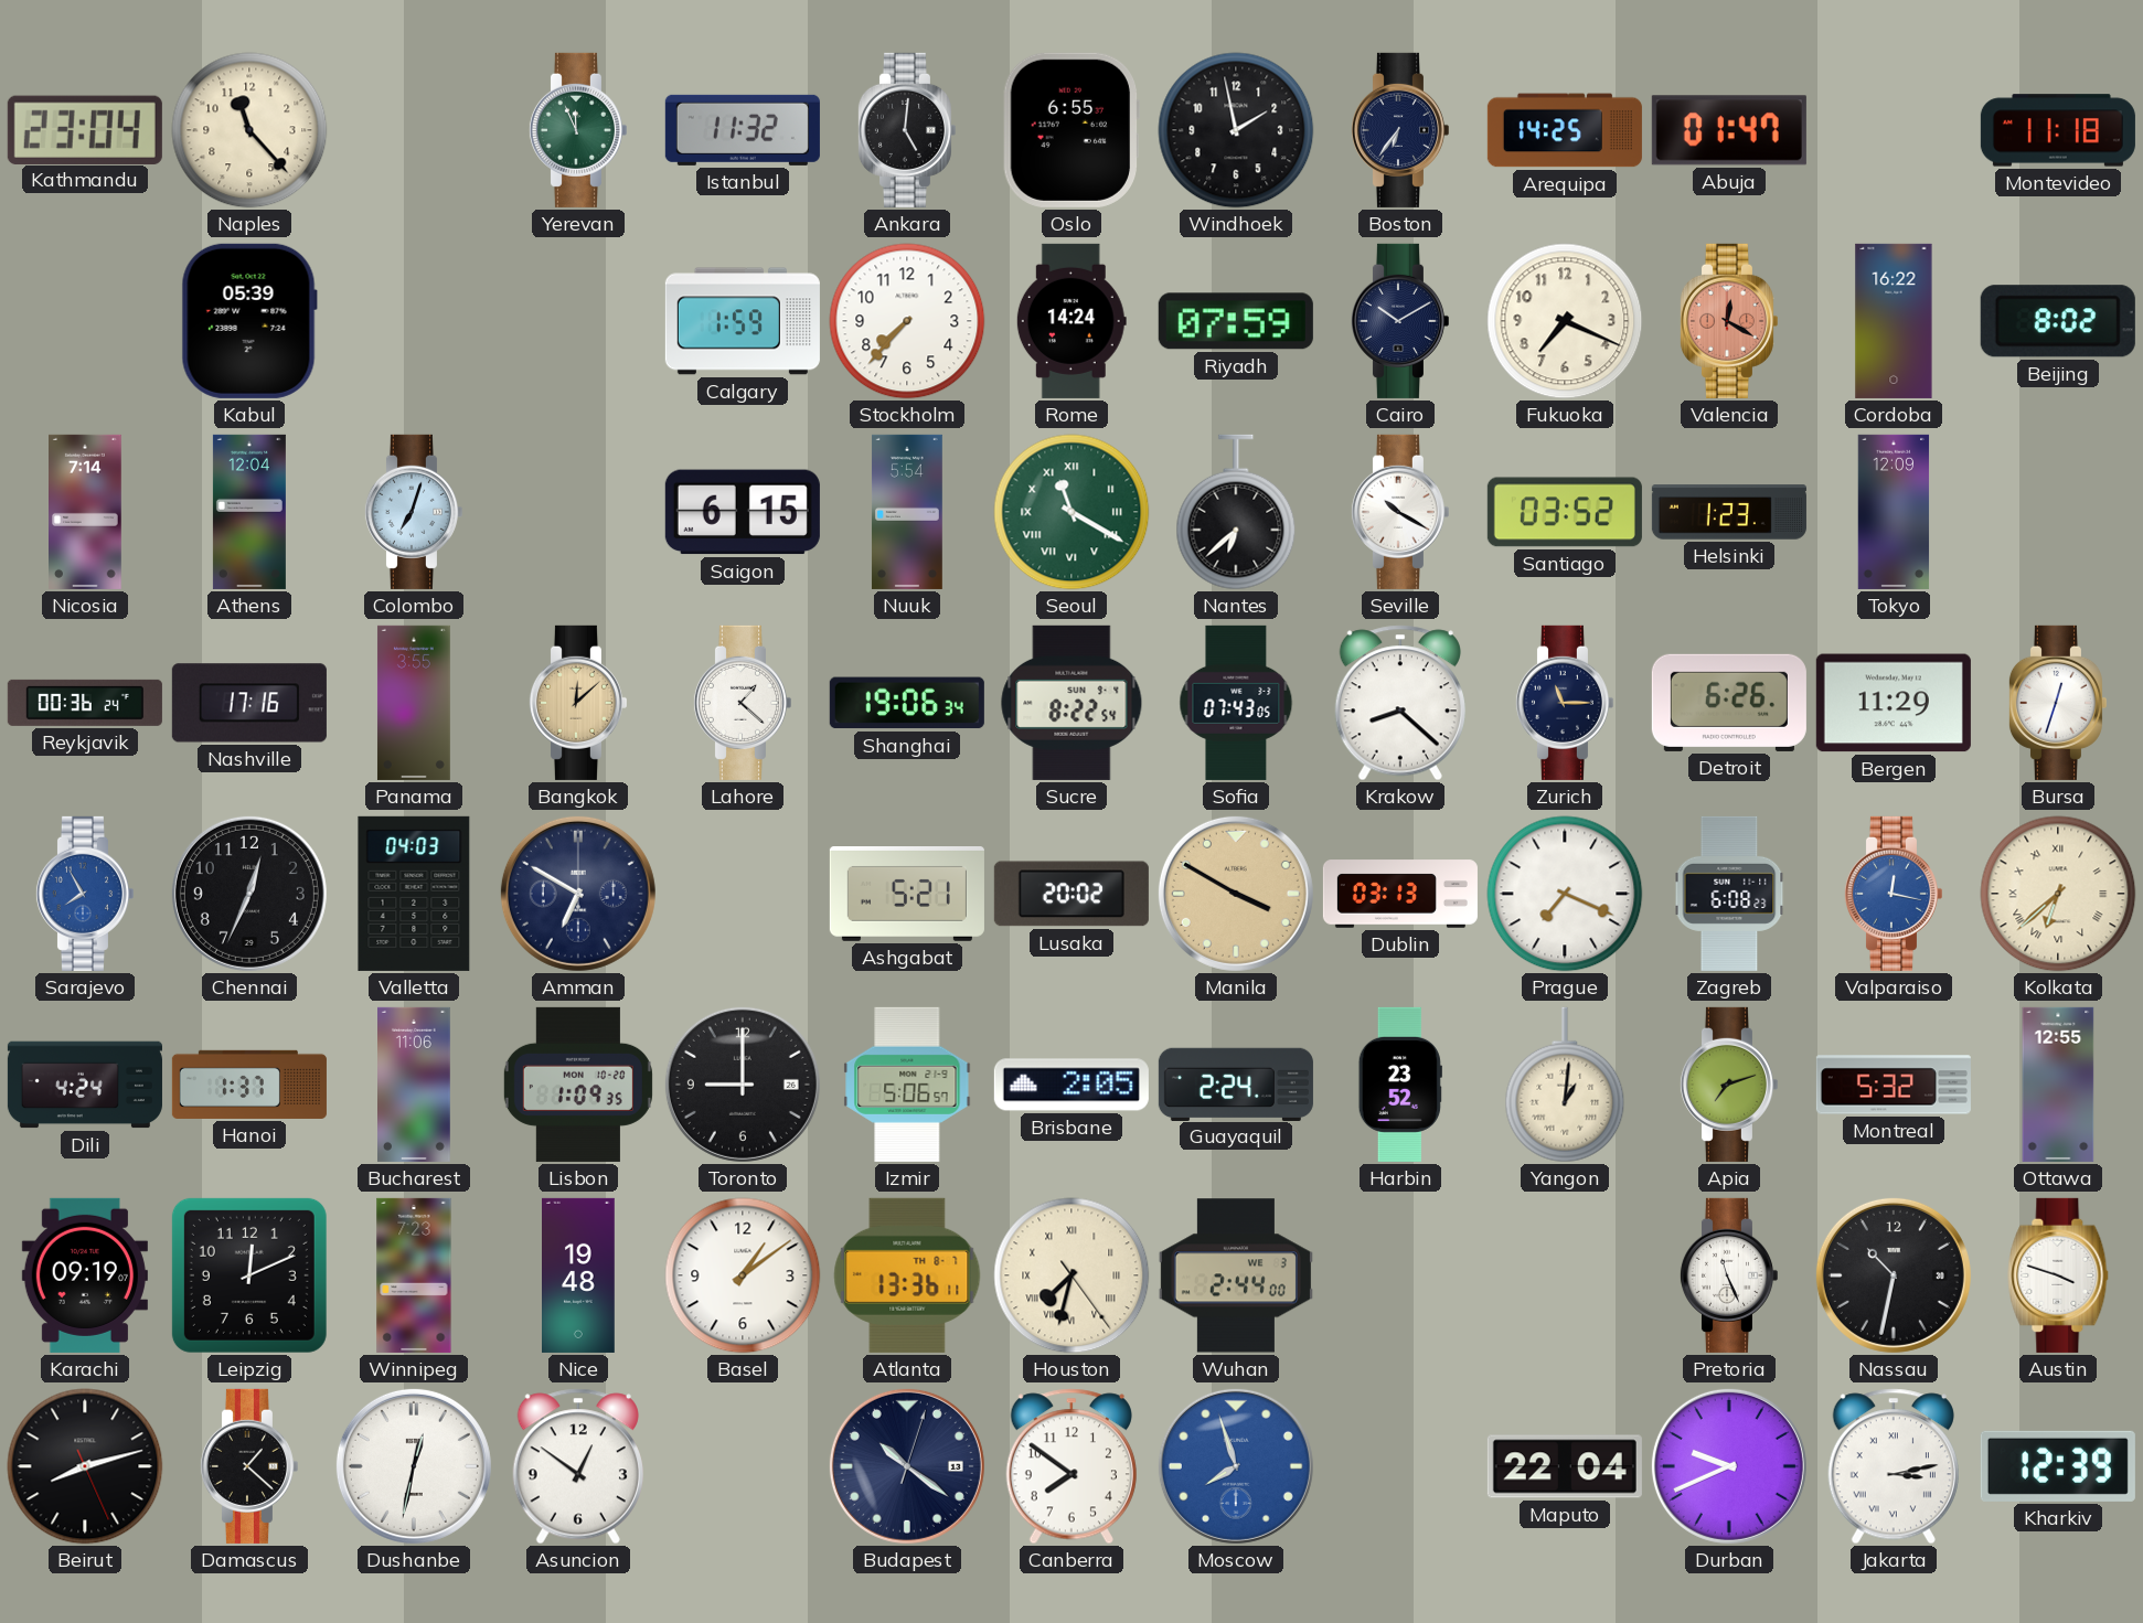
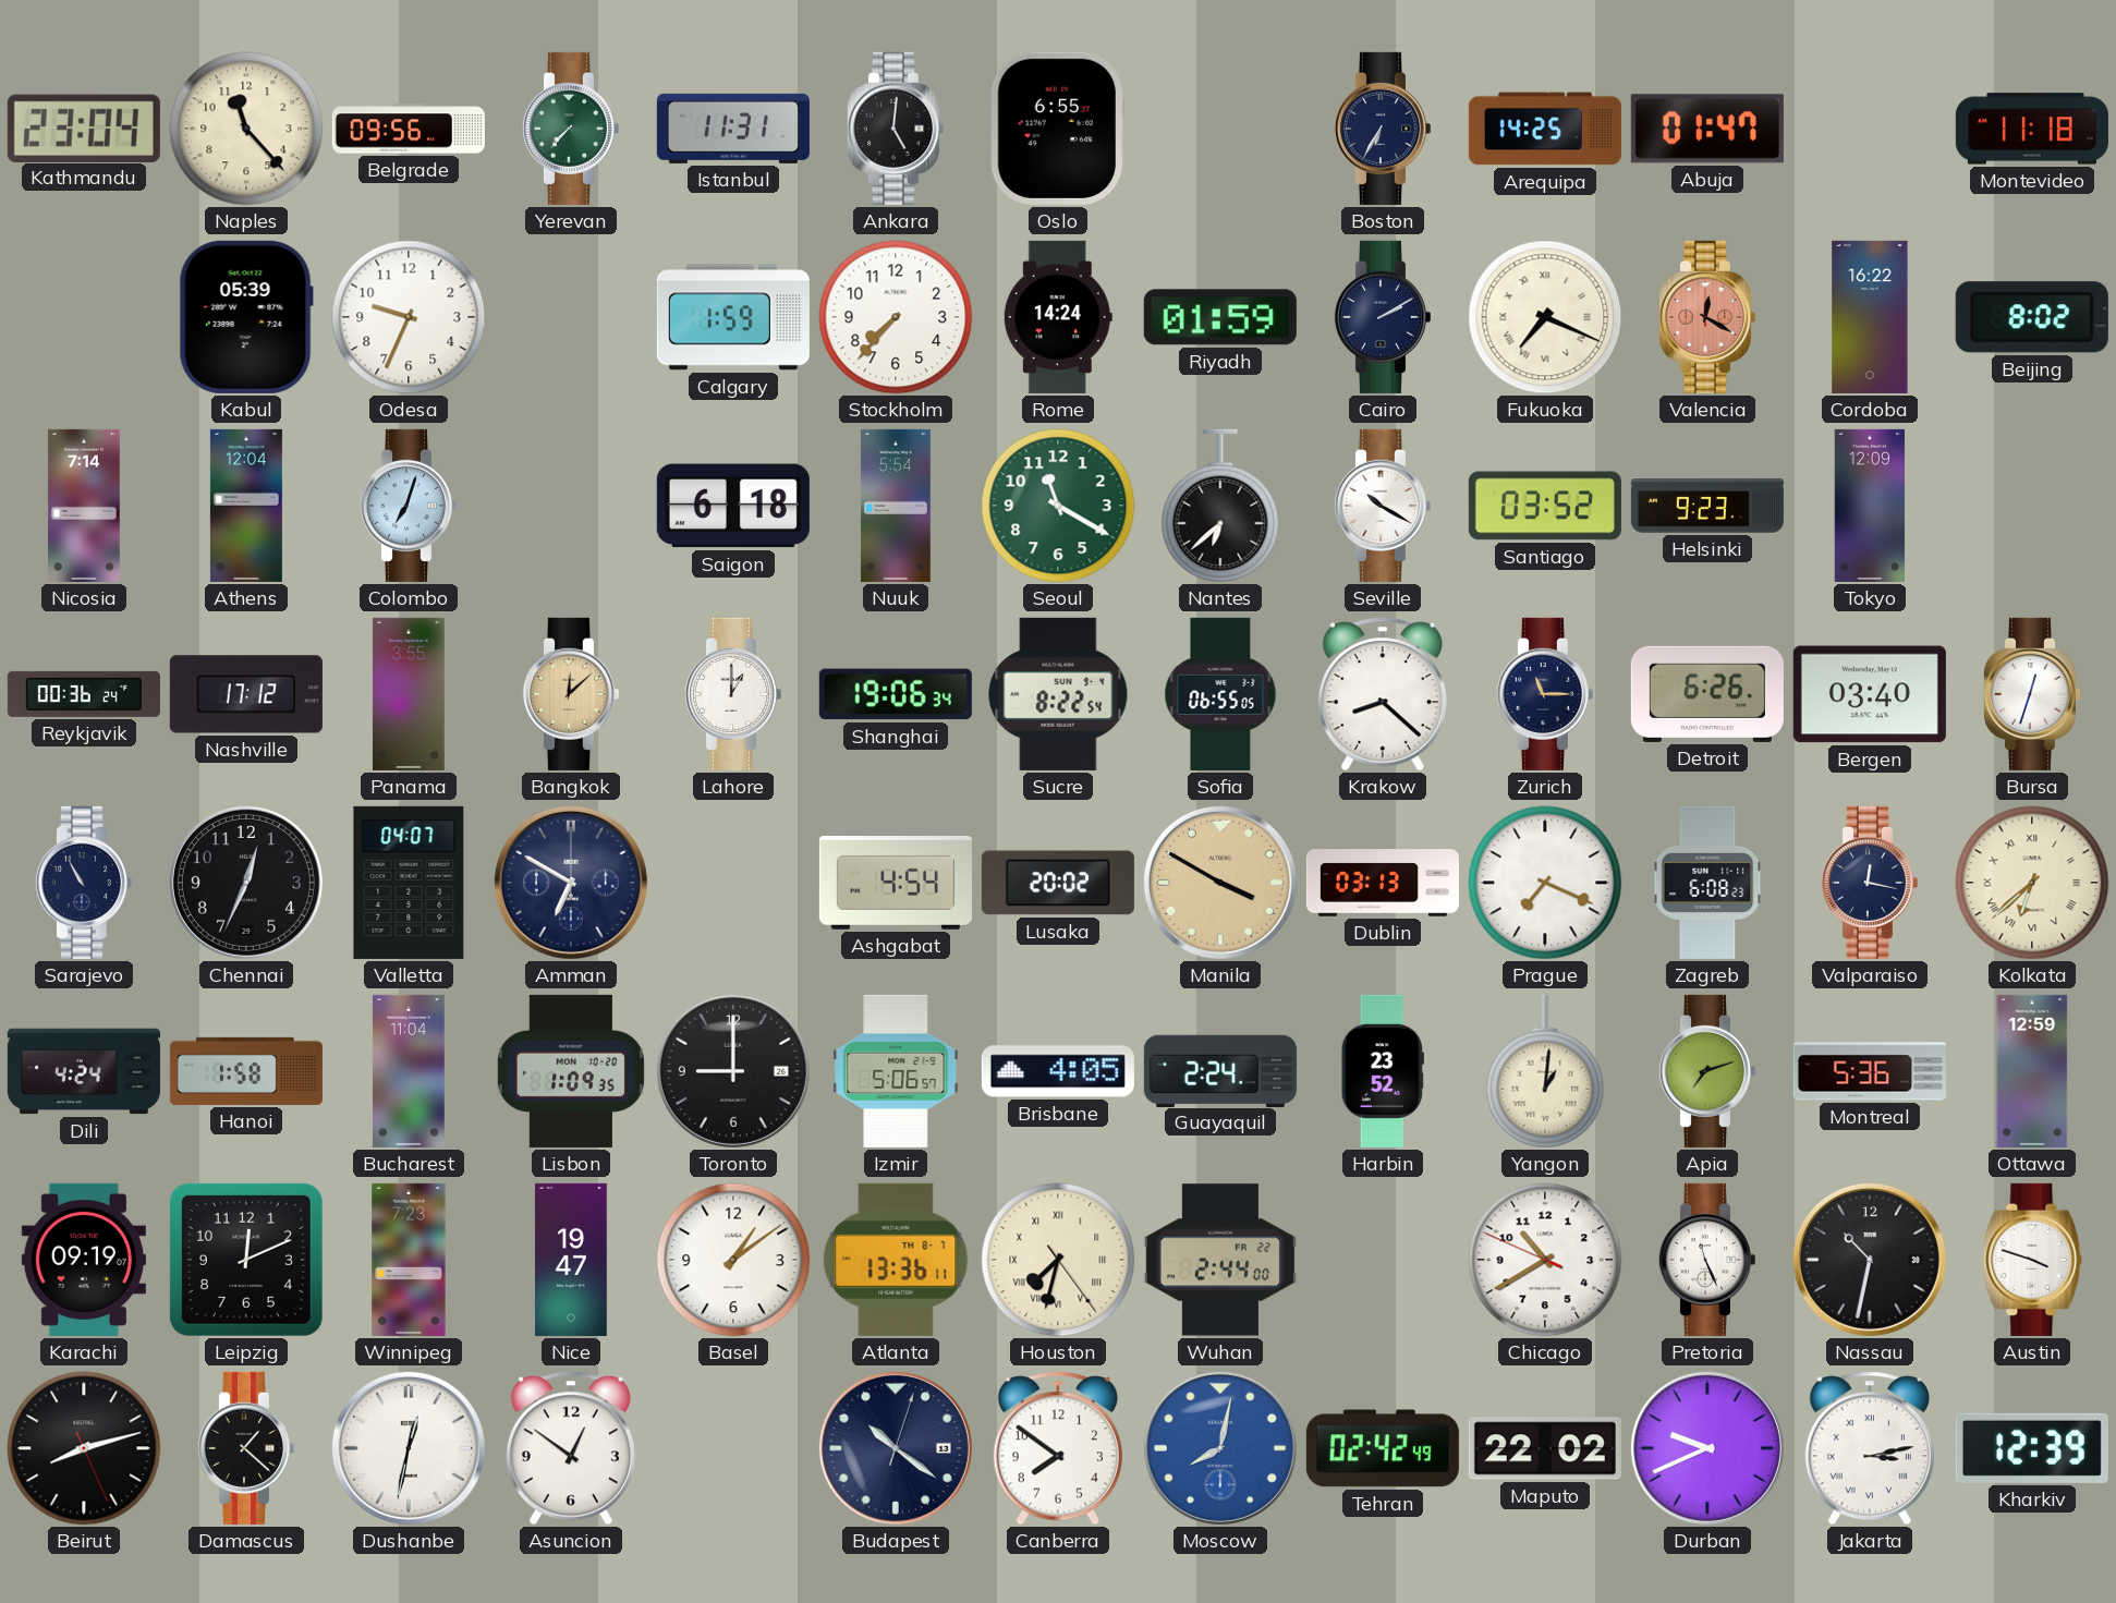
Belgrade: none -> 09:56 (409, 129)
Yerevan: 11:56 -> 7:37 (570, 129)
Istanbul: 11:32 -> 11:31 (733, 129)
Windhoek: 1:58 -> none (1236, 130)
Boston: 6:36 -> 6:35 (1382, 129)
Odesa: none -> 9:34 (409, 317)
Riyadh: 07:59 -> 01:59 (1220, 317)
Cairo: 10:10 -> 2:10 (1382, 317)
Fukuoka numerals: Arabic -> Roman (1545, 317)
Saigon: 6:15 -> 6:18 (733, 506)
Seoul numerals: Roman -> Arabic (1058, 506)
Helsinki: 1:23 -> 9:23 (1707, 506)
Nashville: 17:16 -> 17:12 (246, 694)
Lahore: 1:22 -> 1:00 (732, 694)
Sofia: 07:43 -> 06:55 (1220, 694)
Bergen: 11:29 -> 03:40 (1870, 694)
Sarajevo: 7:55 -> 10:55 (83, 883)
Sarajevo dial: blue -> navy (83, 883)
Valletta: 04:03 -> 04:07 (409, 883)
Ashgabat: 5:21 -> 4:54 (896, 884)
Valparaiso dial: blue -> navy (1869, 883)
Hanoi: 1:37 -> 1:58 (246, 1071)
Bucharest: 11:06 -> 11:04 (410, 1071)
Brisbane: 2:05 -> 4:05 (1058, 1071)
Montreal: 5:32 -> 5:36 (1870, 1071)
Ottawa: 12:55 -> 12:59 (2032, 1071)
Nice: 19:48 -> 19:47 (572, 1260)
Wuhan date: WE 3 -> FR 22 (1220, 1260)
Chicago: none -> 10:39 (1545, 1260)
Moscow: 7:57 -> 8:02 (1220, 1448)
Tehran: none -> 02:42 (1383, 1448)
Maputo: 22:04 -> 22:02 (1545, 1448)
